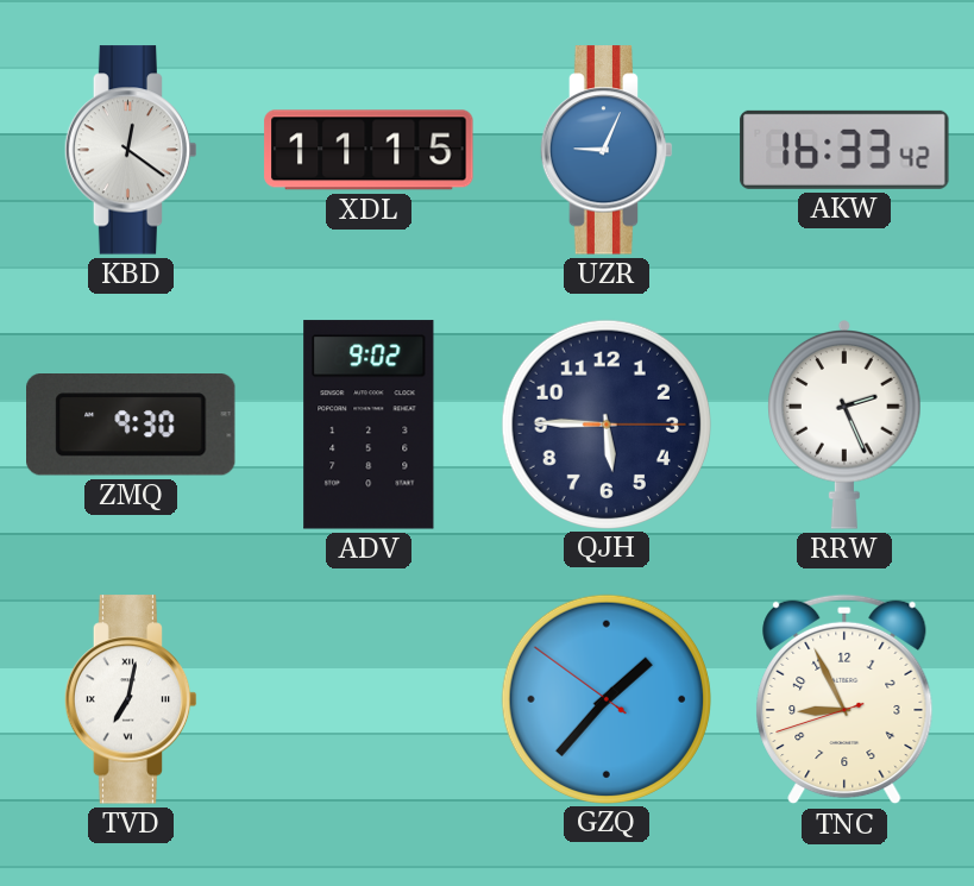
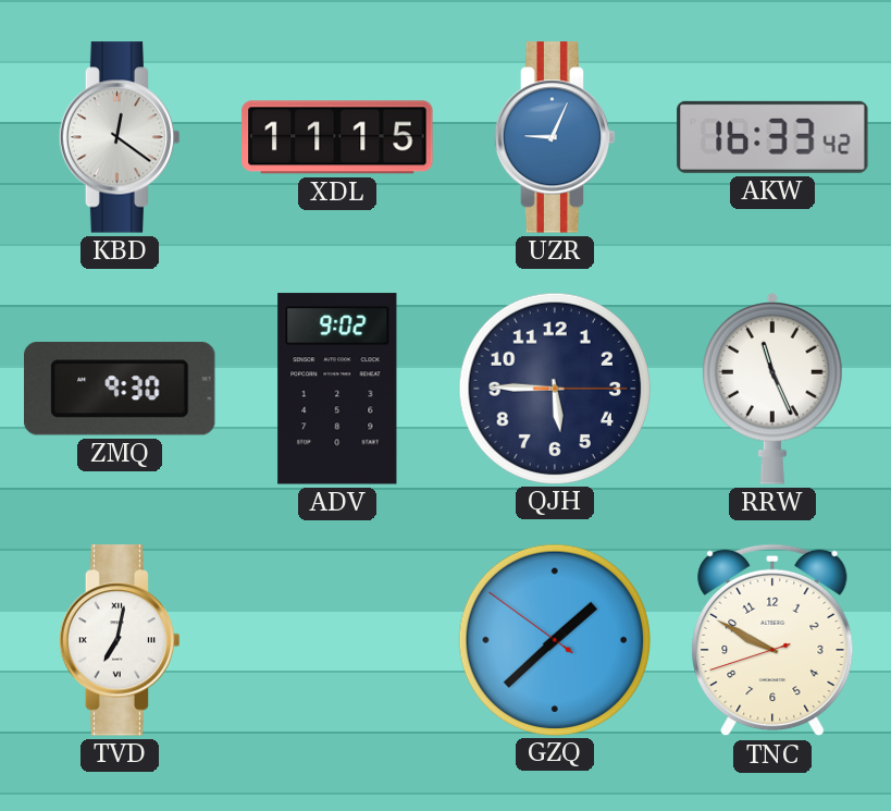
RRW: 2:26 -> 11:26 (774, 389)
GZQ: 1:36 -> 1:37 (554, 639)
TNC: 8:55 -> 9:49 (772, 640)
